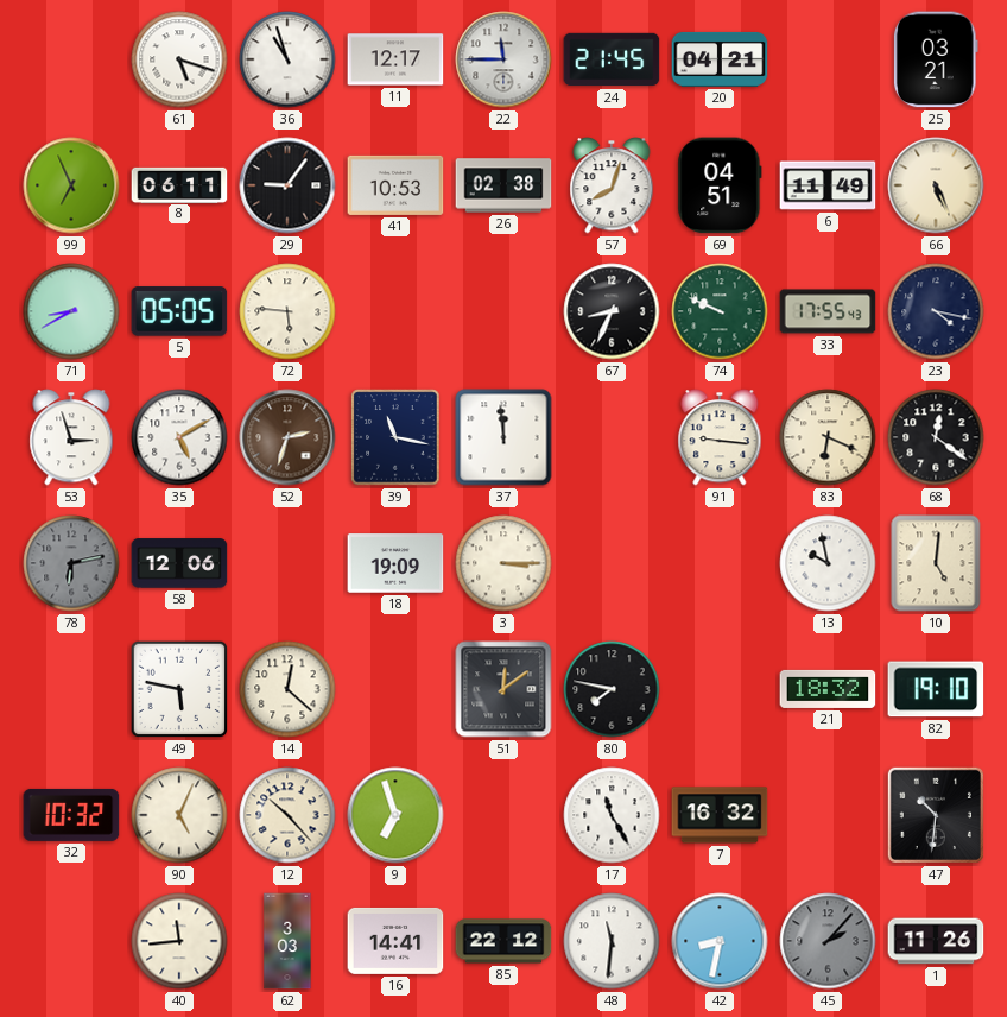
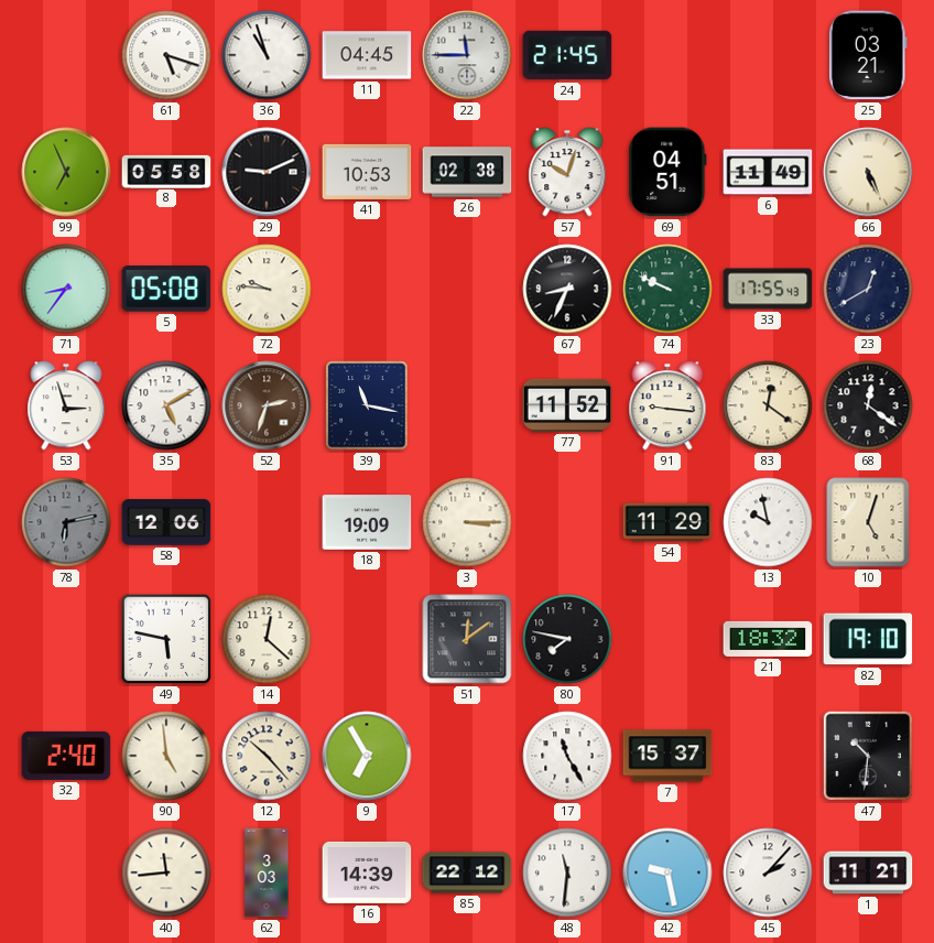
11: 12:17 -> 04:45 (367, 55)
20: 04:21 -> none (720, 59)
8: 06:11 -> 05:58 (166, 171)
29: 9:06 -> 9:11 (267, 172)
57: 8:03 -> 10:03 (567, 172)
71: 8:40 -> 8:36 (66, 289)
5: 05:05 -> 05:08 (166, 289)
72: 5:46 -> 9:46 (267, 289)
23: 4:17 -> 12:40 (868, 289)
37: 11:59 -> none (503, 437)
77: none -> 11:52 (567, 405)
83: 6:19 -> 12:21 (768, 405)
54: none -> 11:29 (667, 522)
10: 5:01 -> 5:03 (868, 522)
32: 10:32 -> 2:40 (66, 756)
90: 5:04 -> 4:59 (166, 756)
9: 6:57 -> 6:55 (367, 756)
7: 16:32 -> 15:37 (667, 756)
16: 14:41 -> 14:39 (367, 872)
42: 8:32 -> 9:28 (667, 872)
45 dial: grey -> white (768, 872)
1: 11:26 -> 11:21 (868, 872)
